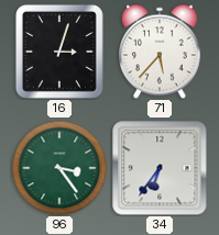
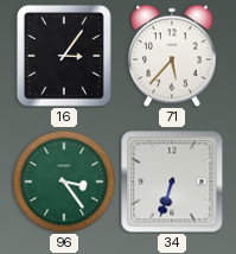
16: 3:03 -> 3:06 (64, 56)
34: 6:36 -> 6:33 (172, 182)
